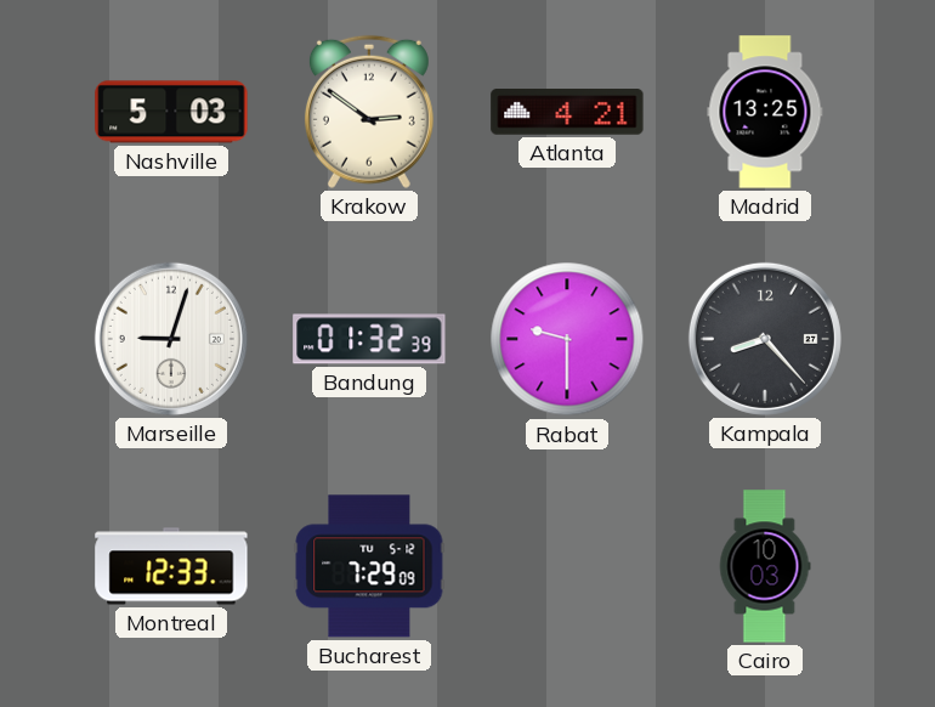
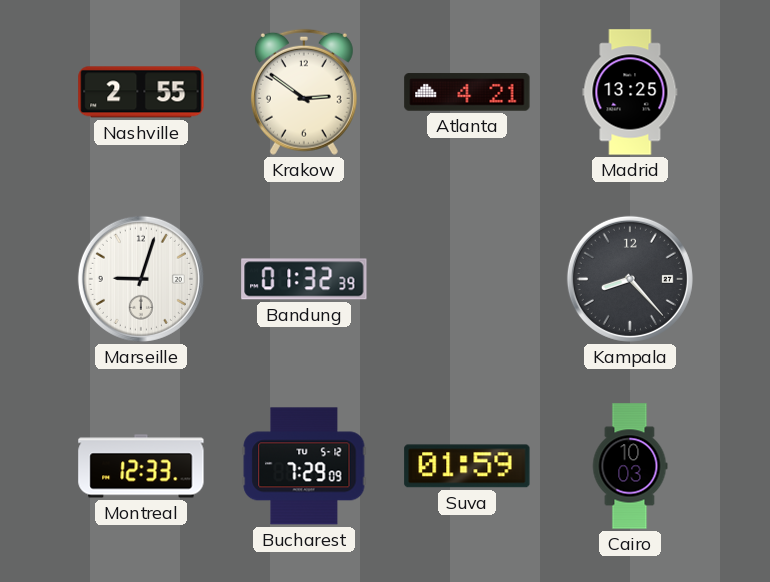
Nashville: 5:03 -> 2:55 (141, 92)
Rabat: 9:30 -> none (567, 339)
Suva: none -> 01:59 (467, 466)
